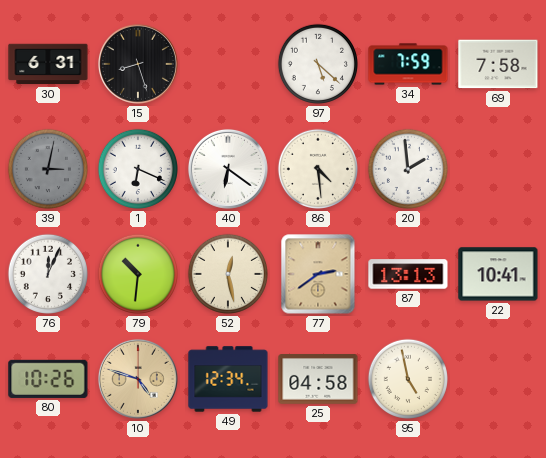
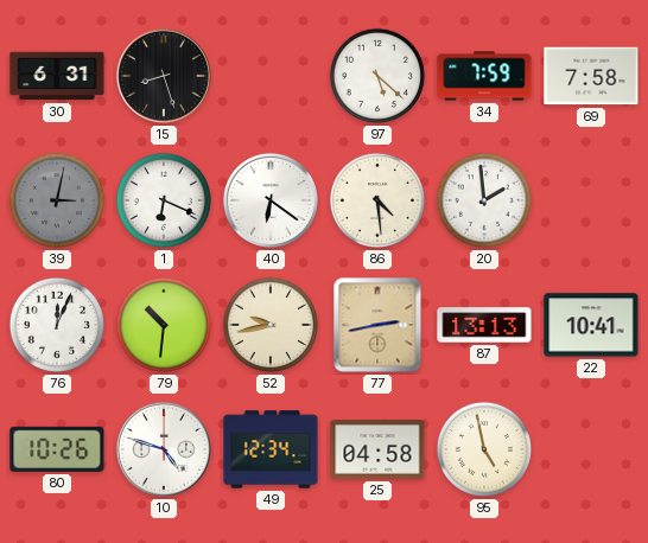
52: 12:28 -> 9:43 (271, 325)
77: 2:39 -> 2:43 (377, 325)
10 dial: champagne -> white (164, 449)
